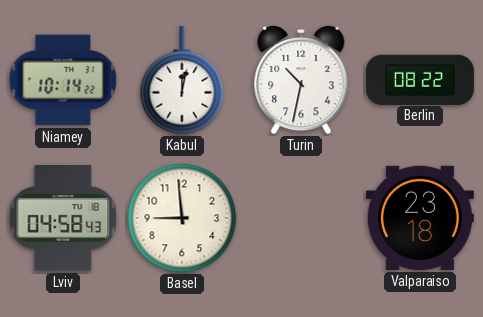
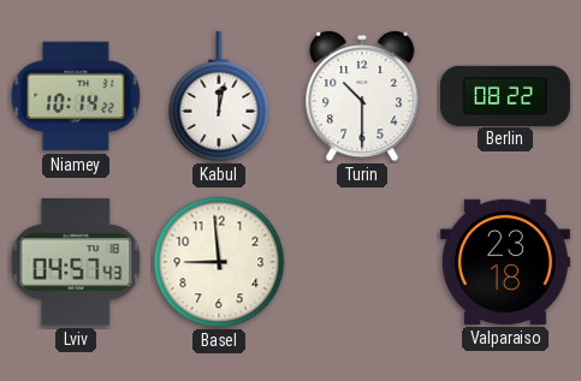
Turin: 10:32 -> 10:30 (362, 96)
Lviv: 04:58 -> 04:57 (76, 262)
